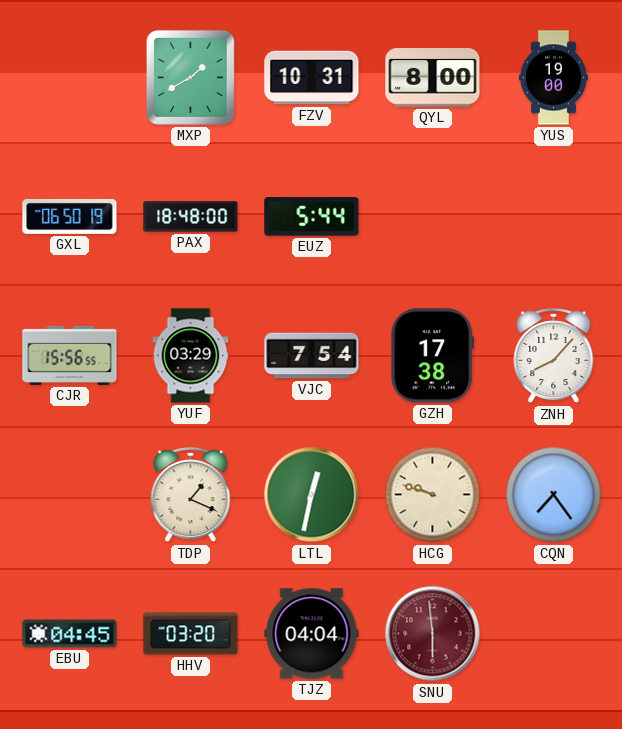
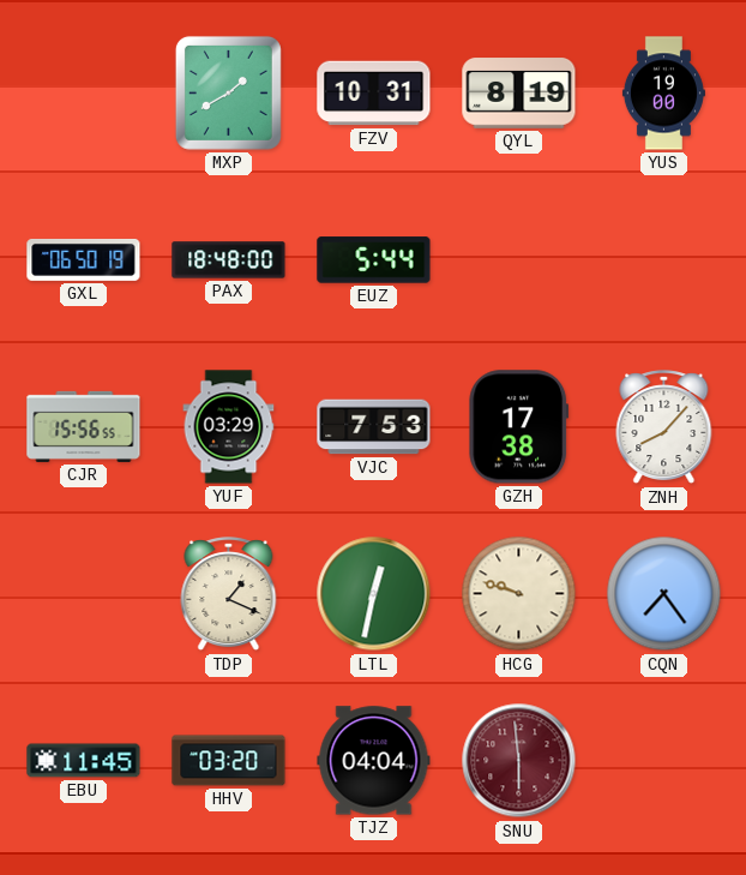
QYL: 8:00 -> 8:19 (519, 94)
VJC: 7:54 -> 7:53 (374, 427)
EBU: 04:45 -> 11:45 (84, 761)
